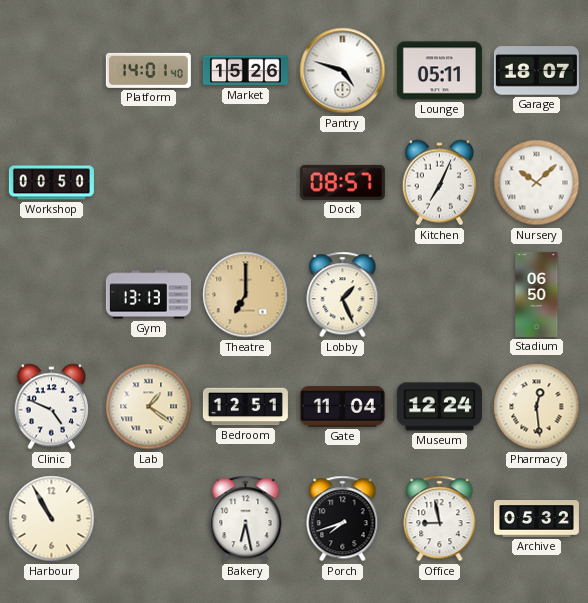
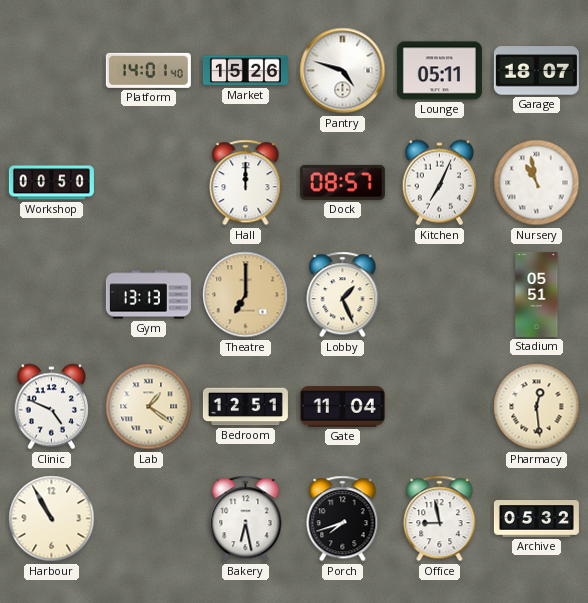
Hall: none -> 12:00 (246, 183)
Nursery: 10:08 -> 10:58 (537, 183)
Stadium: 06:50 -> 05:51 (537, 294)
Museum: 12:24 -> none (439, 407)
